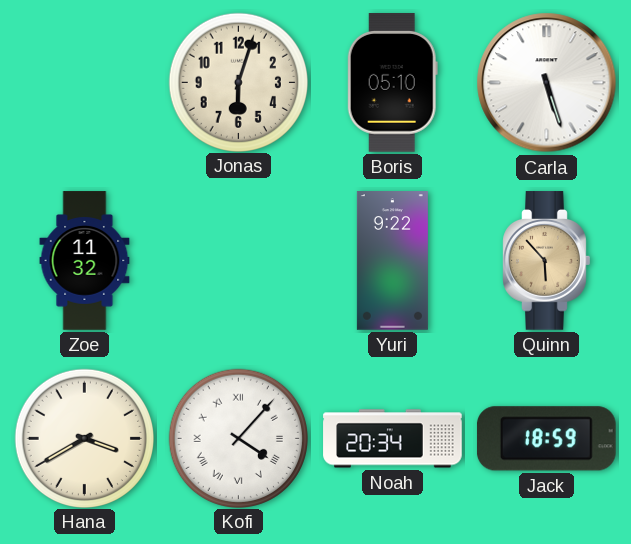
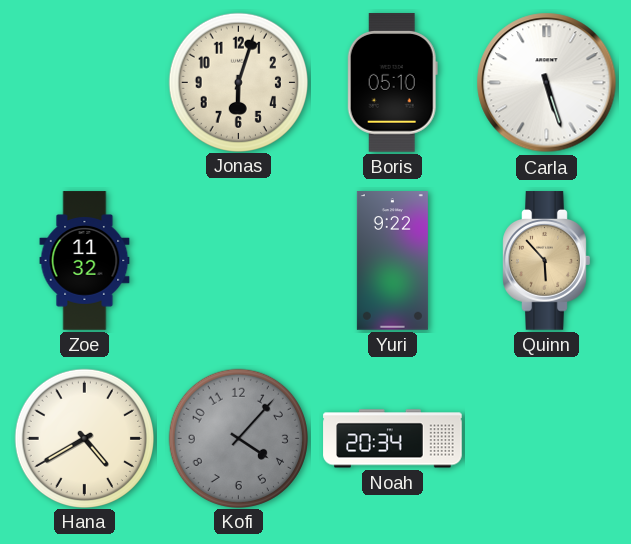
Hana: 3:40 -> 4:40 (84, 438)
Kofi dial: white -> grey (238, 438)
Kofi numerals: Roman -> Arabic (238, 438)
Jack: 18:59 -> none (547, 439)
